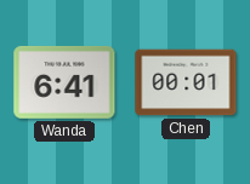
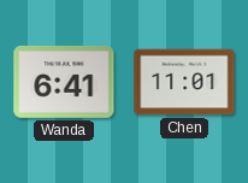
Chen: 00:01 -> 11:01 (184, 82)
